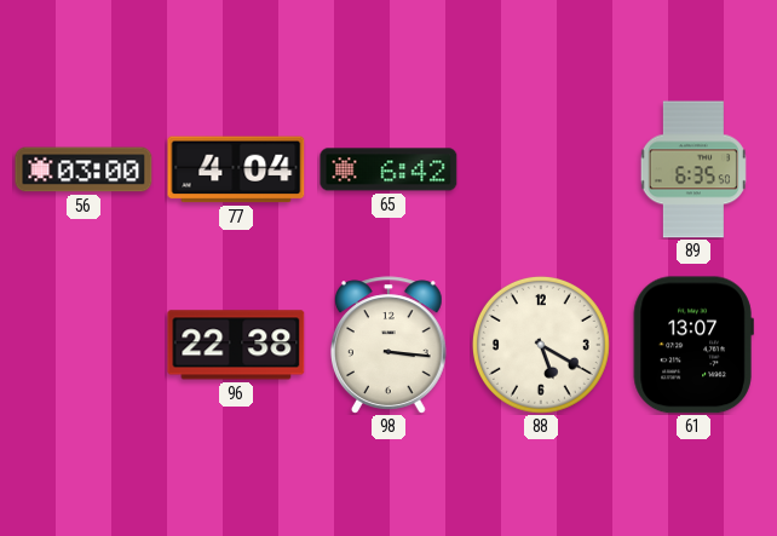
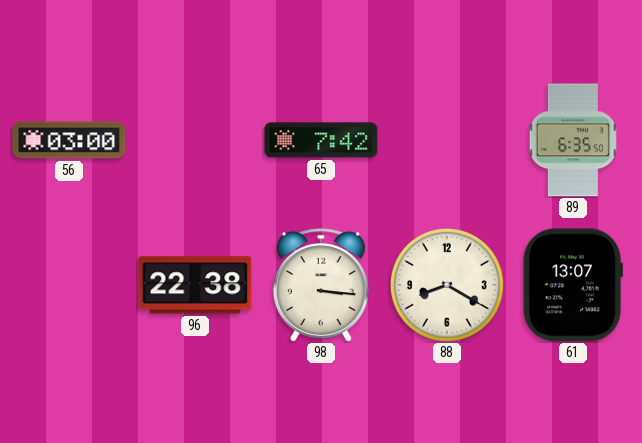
77: 4:04 -> none (236, 169)
65: 6:42 -> 7:42 (321, 140)
88: 5:20 -> 8:20 (447, 285)
